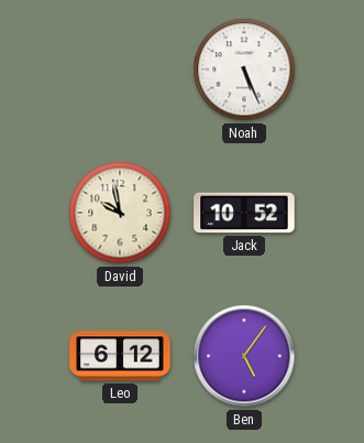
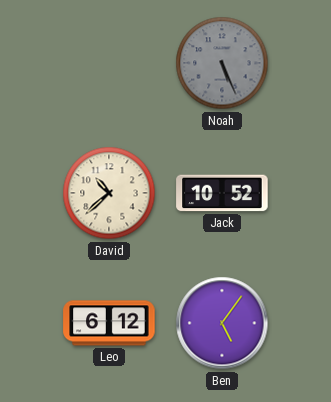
Noah dial: white -> grey (222, 63)
David: 9:58 -> 10:38 (109, 193)
